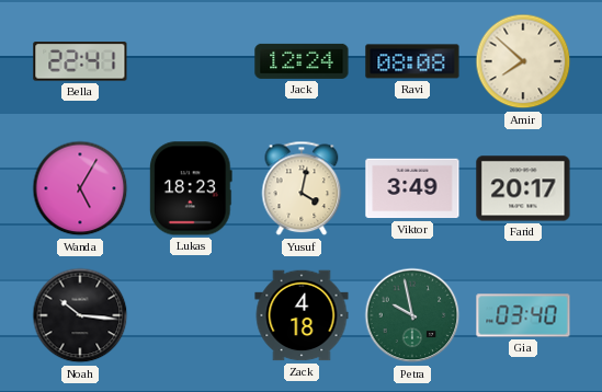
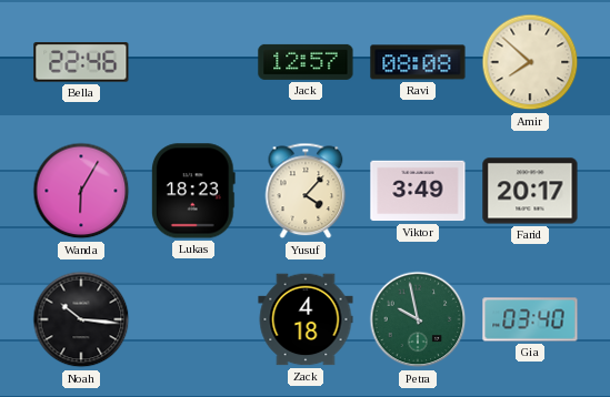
Bella: 22:41 -> 22:46 (81, 62)
Jack: 12:24 -> 12:57 (306, 62)
Wanda: 5:05 -> 6:05 (81, 191)
Yusuf: 4:02 -> 4:07 (306, 191)
